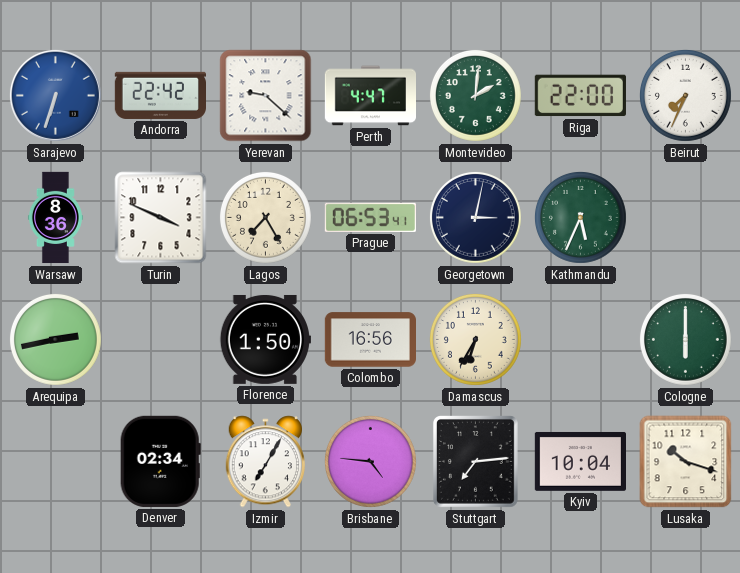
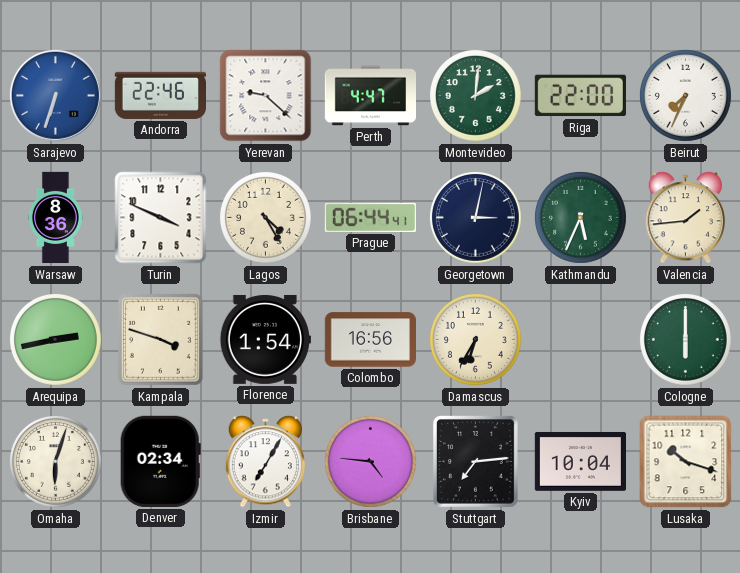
Andorra: 22:42 -> 22:46 (160, 95)
Lagos: 7:25 -> 4:25 (265, 217)
Prague: 06:53 -> 06:44 (370, 217)
Valencia: none -> 1:44 (686, 218)
Kampala: none -> 3:48 (160, 340)
Florence: 1:50 -> 1:54 (265, 339)
Omaha: none -> 6:03 (55, 461)
